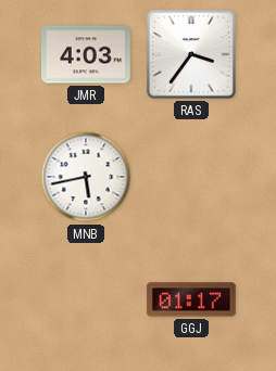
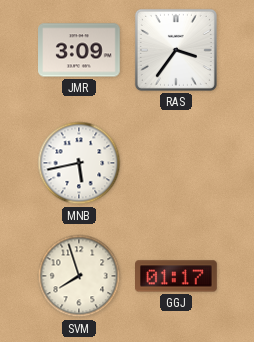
JMR: 4:03 -> 3:09 (80, 50)
SVM: none -> 7:57 (79, 276)
